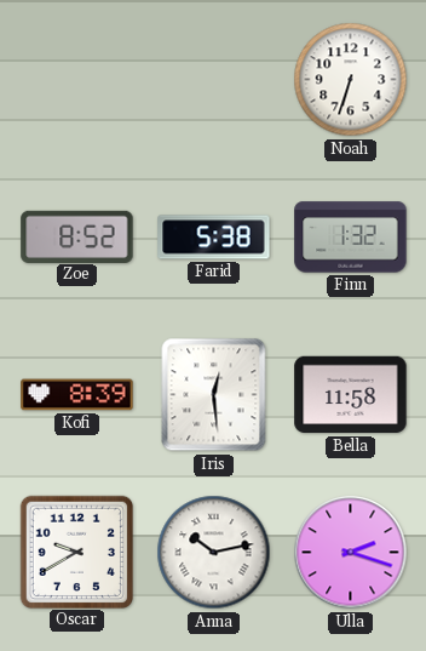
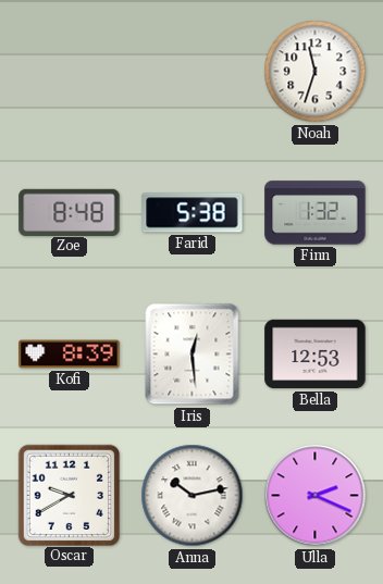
Noah: 6:33 -> 11:33 (316, 72)
Zoe: 8:52 -> 8:48 (70, 212)
Bella: 11:58 -> 12:53 (316, 355)
Ulla: 2:18 -> 2:19 (316, 496)
